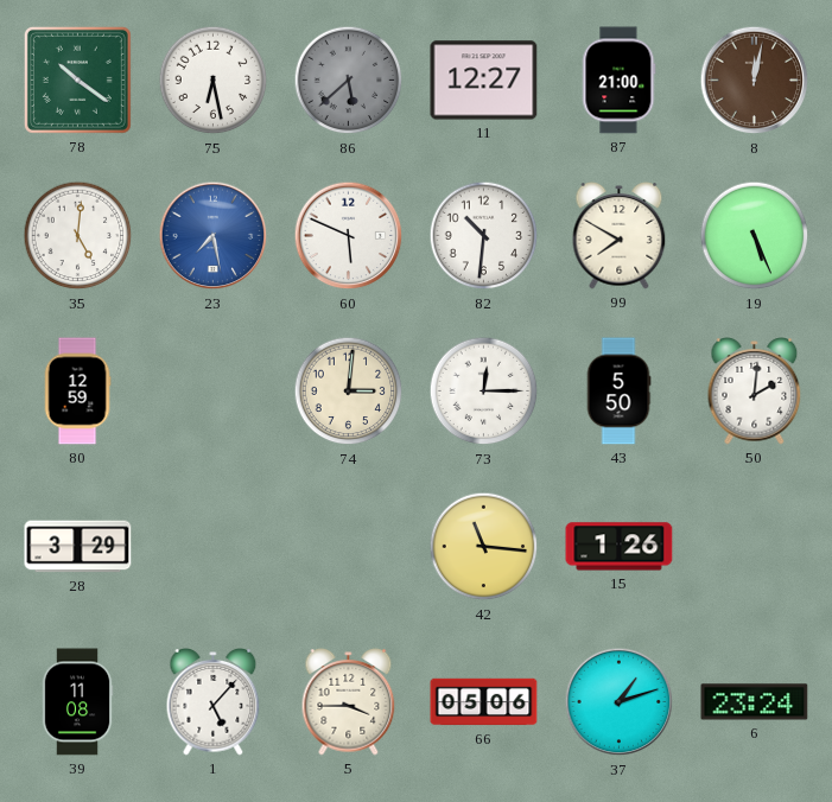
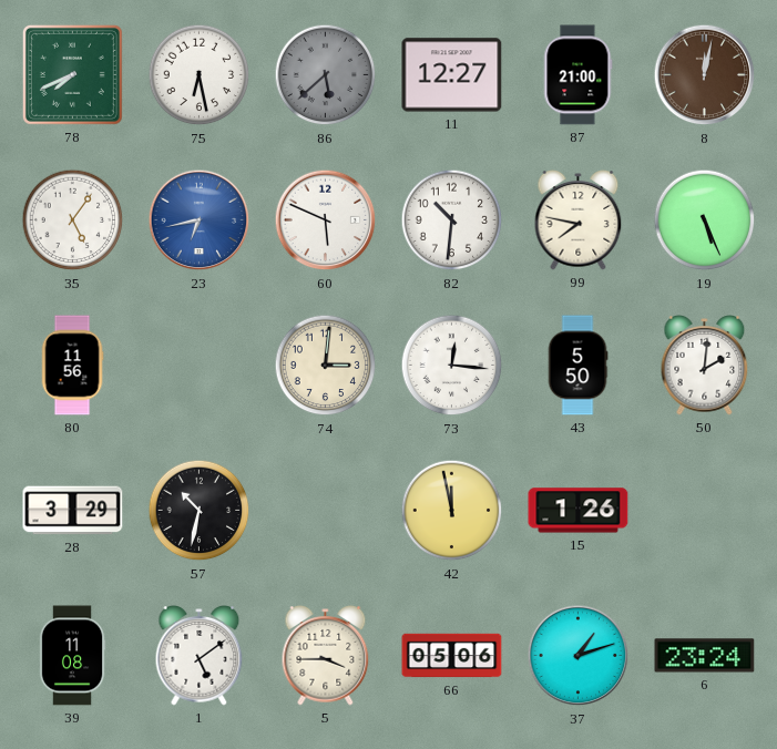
78: 10:21 -> 7:41 (72, 74)
35: 5:01 -> 5:06 (73, 220)
23: 7:28 -> 6:43 (200, 220)
99: 7:50 -> 7:47 (579, 220)
80: 12:59 -> 11:56 (72, 366)
73: 12:15 -> 12:16 (452, 366)
57: none -> 10:32 (200, 511)
42: 11:16 -> 11:58 (452, 511)
1: 5:07 -> 5:09 (200, 656)
